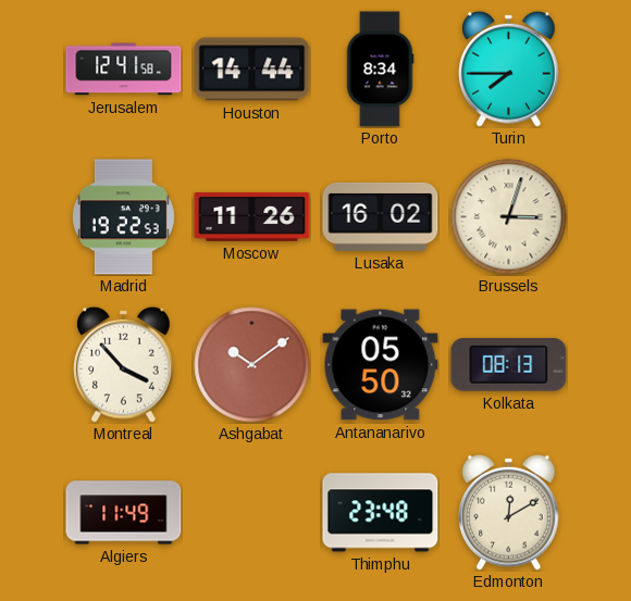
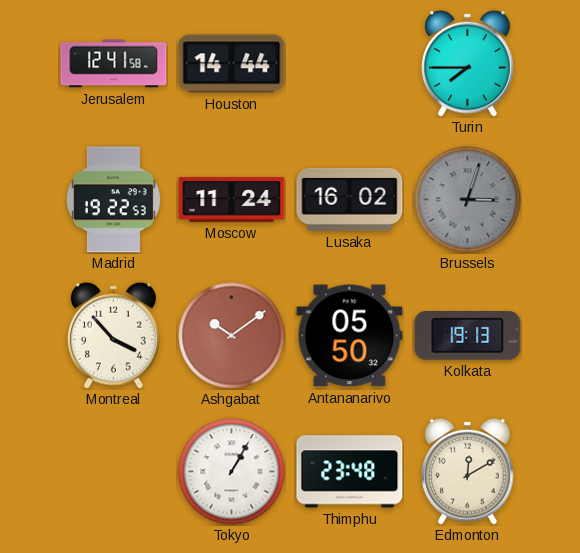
Porto: 8:34 -> none (380, 70)
Moscow: 11:26 -> 11:24 (232, 200)
Brussels dial: cream -> grey (468, 200)
Kolkata: 08:13 -> 19:13 (468, 336)
Algiers: 11:49 -> none (124, 513)
Tokyo: none -> 1:05 (232, 472)
